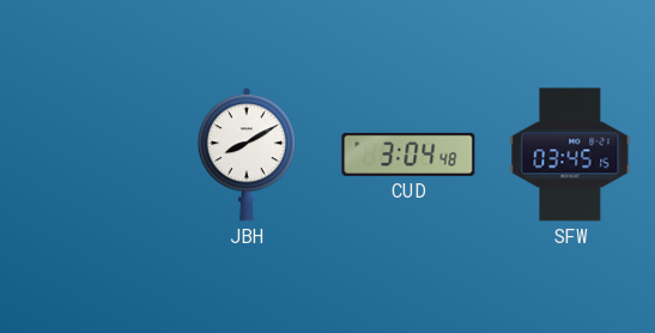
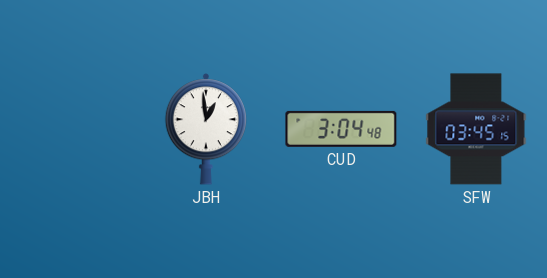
JBH: 8:10 -> 12:59 (205, 129)
